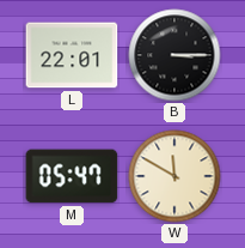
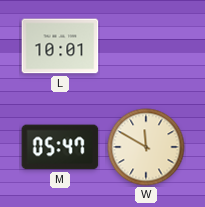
L: 22:01 -> 10:01 (60, 46)
B: 3:15 -> none (174, 55)
